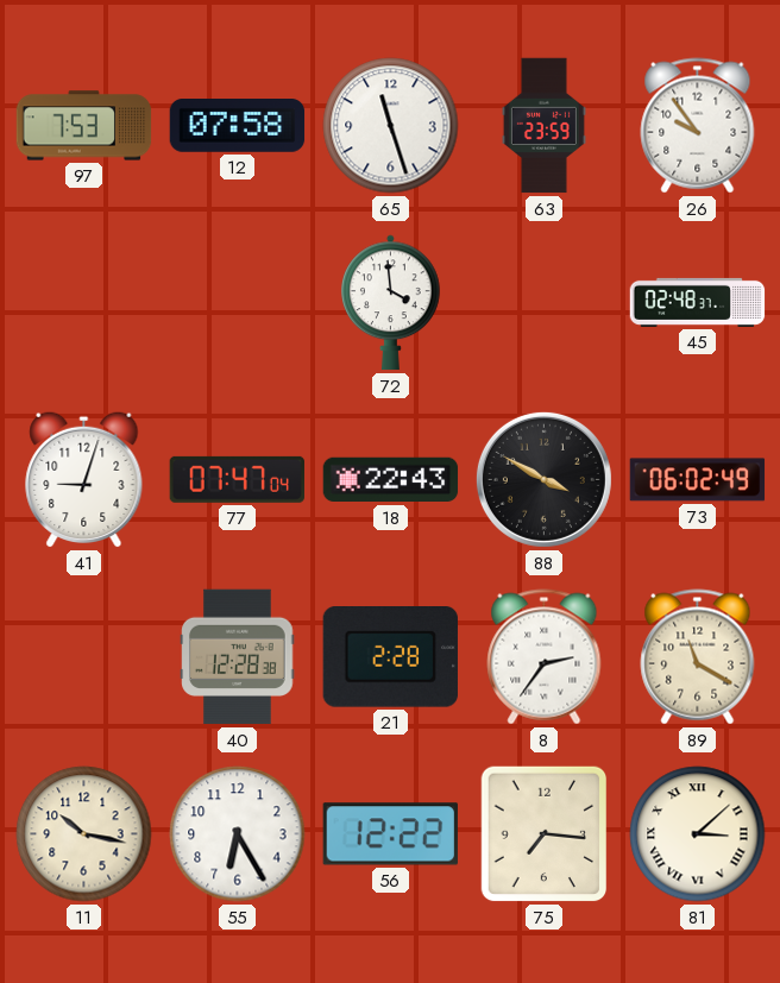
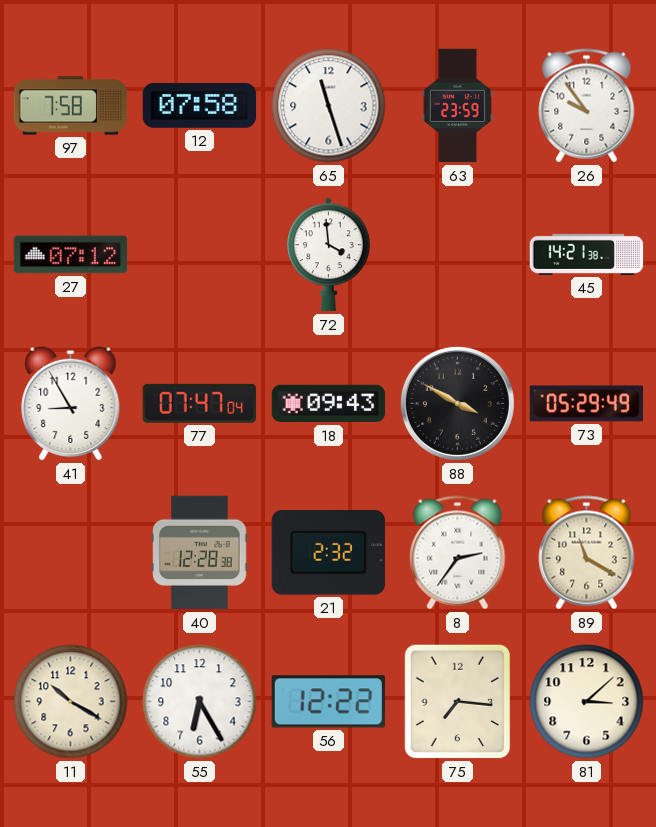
97: 7:53 -> 7:58 (71, 106)
27: none -> 07:12 (71, 255)
45: 02:48 -> 14:21 (587, 254)
41: 9:03 -> 8:55 (71, 403)
18: 22:43 -> 09:43 (329, 404)
73: 06:02 -> 05:29 (587, 404)
21: 2:28 -> 2:32 (328, 553)
11: 10:17 -> 10:20 (71, 702)
81 numerals: Roman -> Arabic (587, 702)
